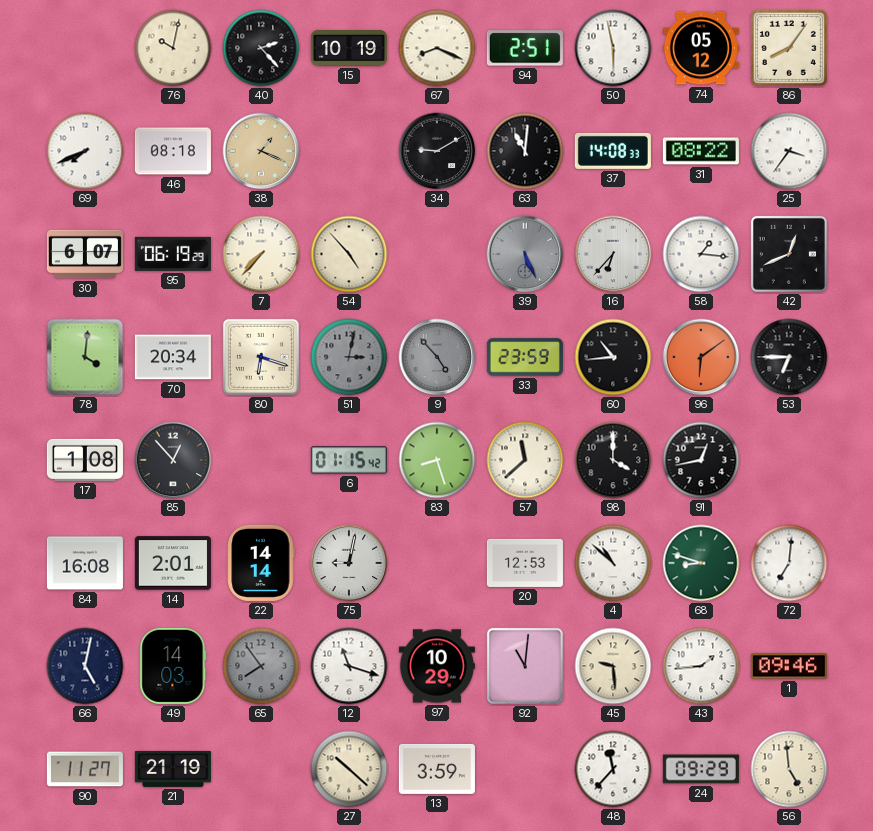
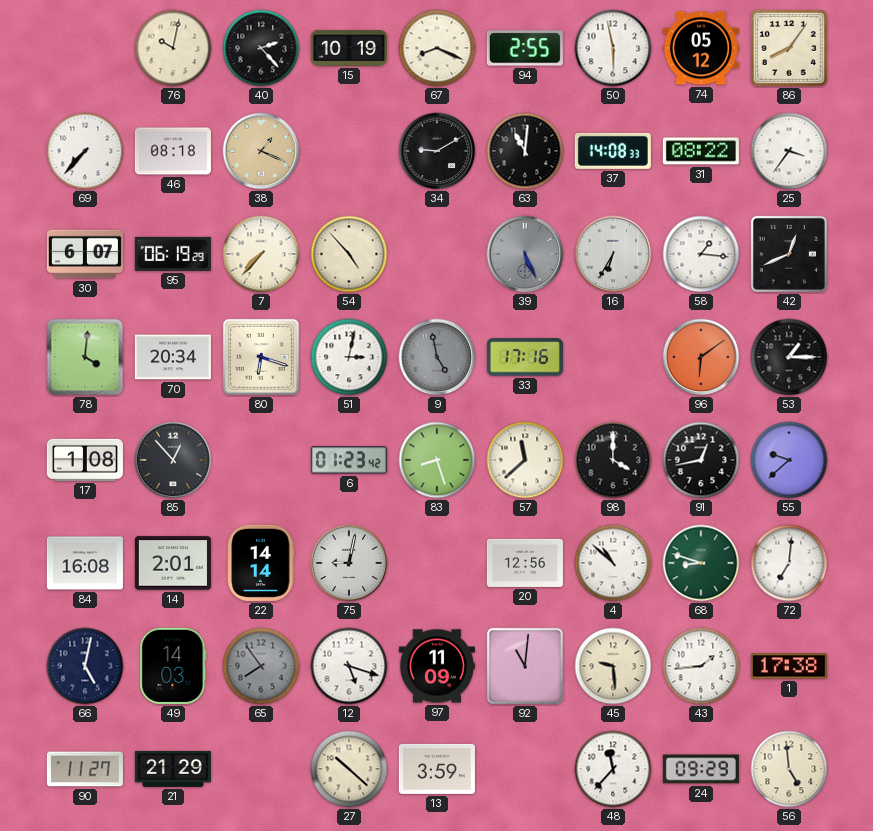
94: 2:51 -> 2:55 (525, 48)
69: 7:41 -> 7:37 (85, 151)
16: 6:37 -> 6:35 (613, 254)
51 dial: grey -> white (349, 357)
9: 4:53 -> 4:58 (437, 357)
33: 23:59 -> 17:16 (525, 357)
60: 10:44 -> none (613, 357)
53: 6:45 -> 1:15 (789, 357)
6: 01:15 -> 01:23 (349, 460)
55: none -> 9:38 (789, 460)
20: 12:53 -> 12:56 (525, 563)
12: 11:18 -> 5:18 (349, 666)
97: 10:29 -> 11:09 (437, 666)
1: 09:46 -> 17:38 (789, 666)
21: 21:19 -> 21:29 (173, 769)
